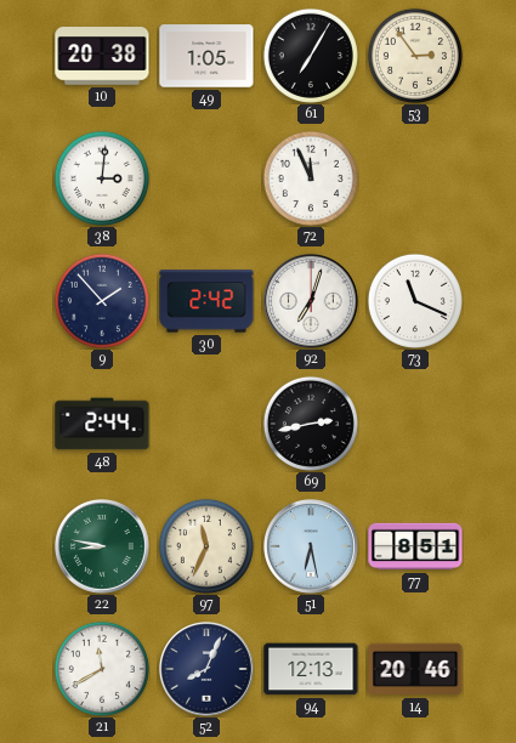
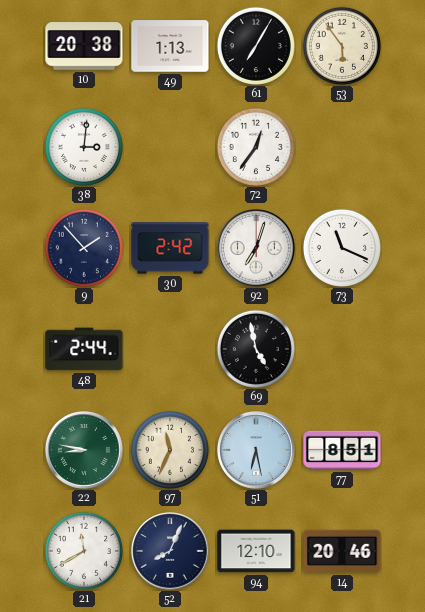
49: 1:05 -> 1:13 (170, 46)
53: 2:54 -> 5:54 (342, 46)
72: 11:56 -> 12:36 (256, 147)
69: 2:43 -> 4:58 (256, 349)
94: 12:13 -> 12:10 (256, 551)
